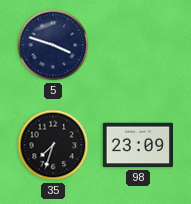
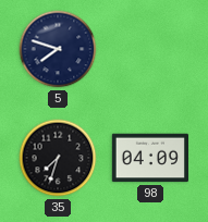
5: 3:48 -> 7:48 (58, 49)
98: 23:09 -> 04:09 (149, 158)
